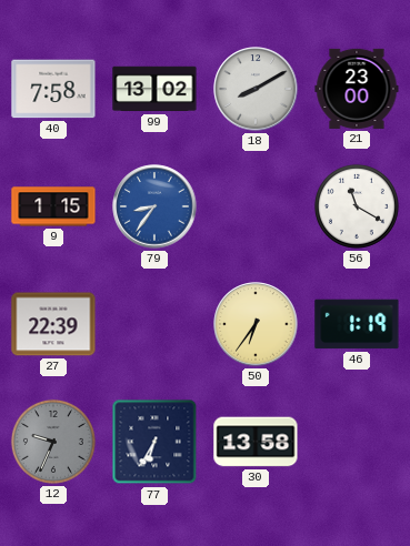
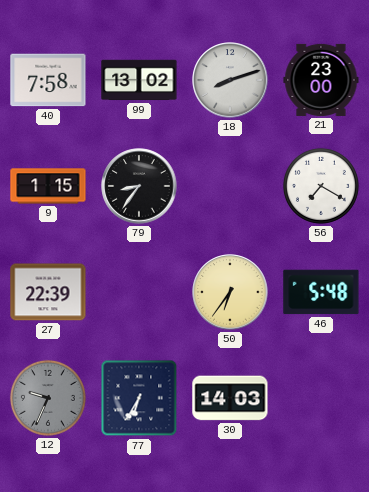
18: 8:10 -> 8:12 (230, 80)
79 dial: blue -> black (139, 186)
56: 11:20 -> 7:20 (321, 186)
46: 1:19 -> 5:48 (321, 292)
30: 13:58 -> 14:03 (230, 398)
